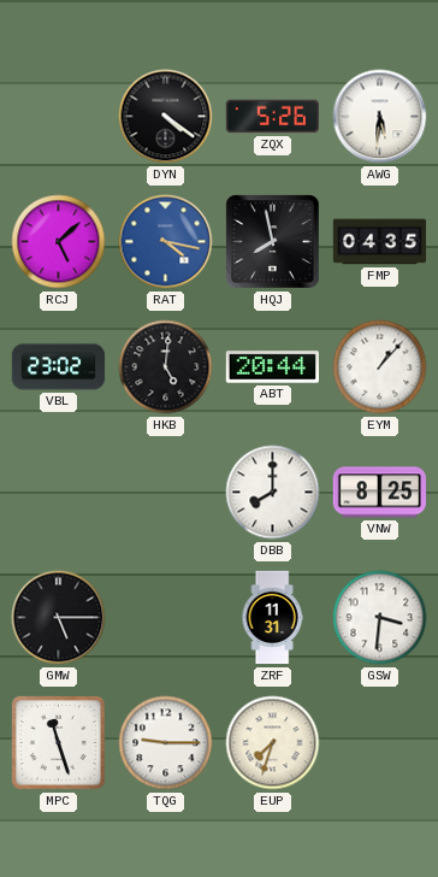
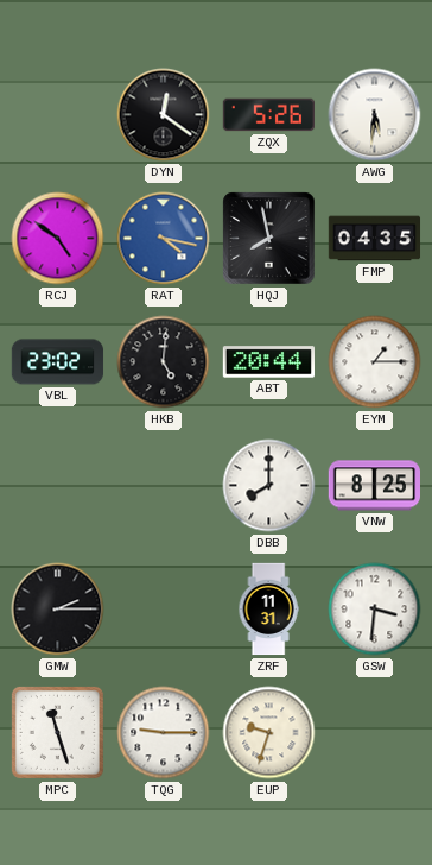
DYN: 4:21 -> 12:21 (164, 115)
RCJ: 5:08 -> 4:51 (58, 239)
EYM: 1:07 -> 1:15 (375, 362)
GMW: 5:15 -> 2:15 (58, 610)
EUP: 7:33 -> 9:33 (269, 733)
